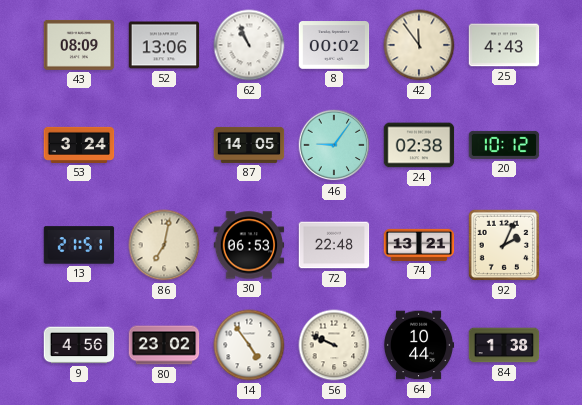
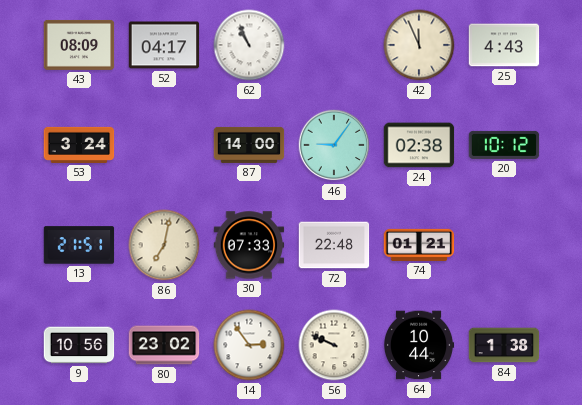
52: 13:06 -> 04:17 (164, 45)
8: 00:02 -> none (334, 45)
42: 11:54 -> 11:56 (419, 45)
87: 14:05 -> 14:00 (249, 145)
30: 06:53 -> 07:33 (249, 245)
74: 13:21 -> 01:21 (419, 245)
92: 2:04 -> none (504, 245)
9: 4:56 -> 10:56 (79, 345)
14: 4:54 -> 2:54 (249, 345)
